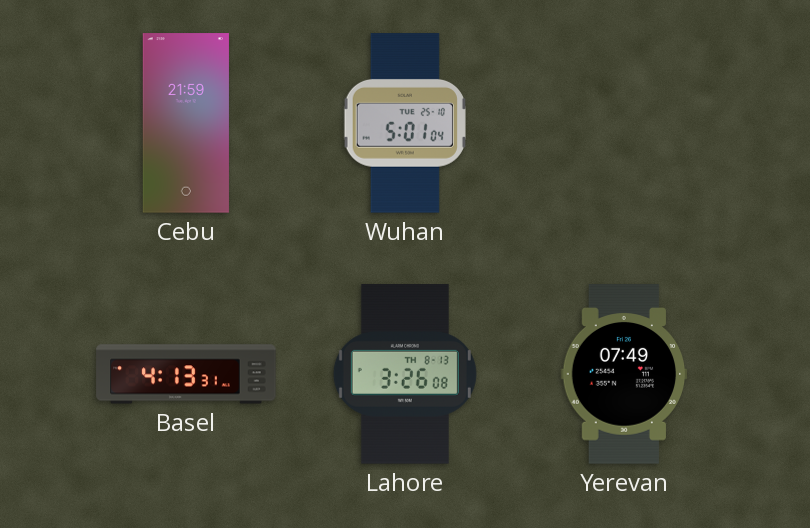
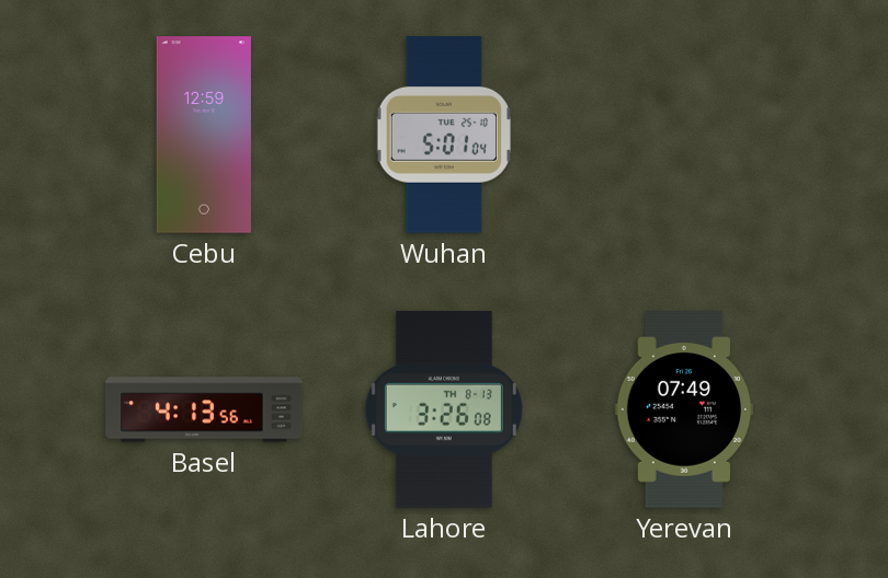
Cebu: 21:59 -> 12:59 (204, 135)
Basel: 4:13:31 -> 4:13:56 (204, 409)
